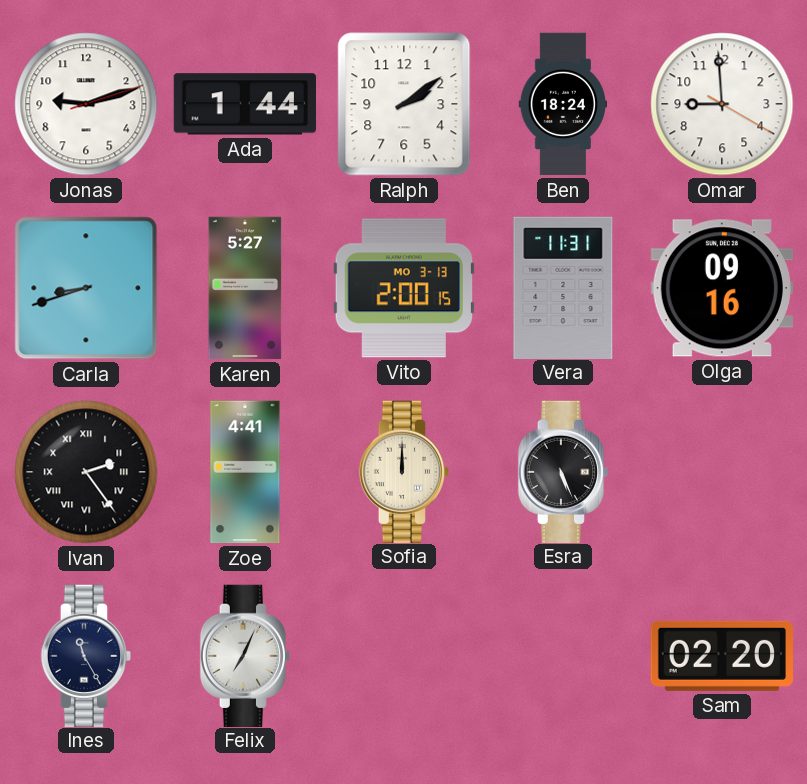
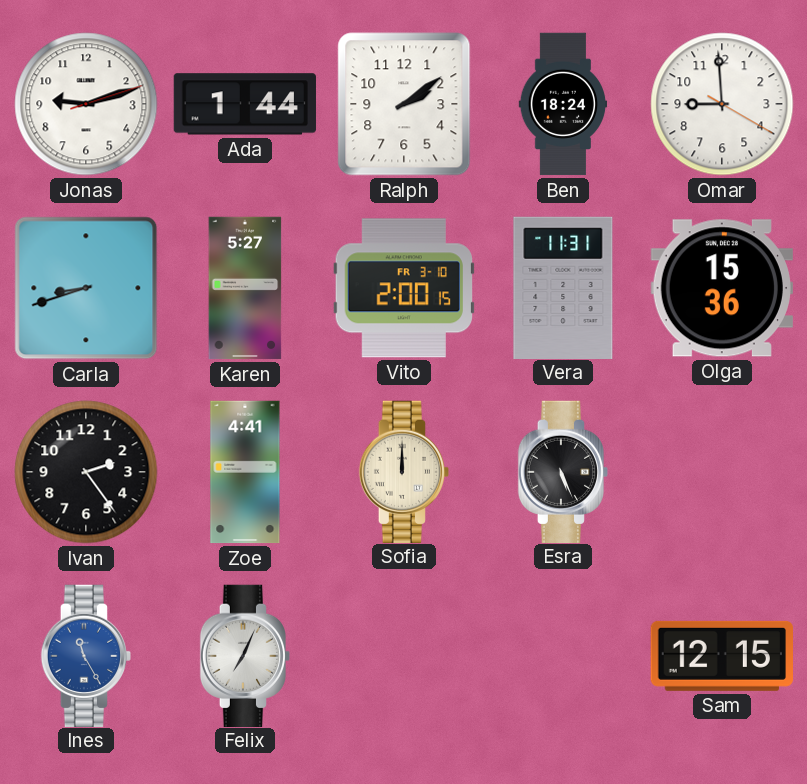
Vito date: MO 3-13 -> FR 3-10 (404, 288)
Olga: 09:16 -> 15:36 (722, 288)
Ivan numerals: Roman -> Arabic (86, 472)
Ines dial: navy -> blue (85, 655)
Sam: 02:20 -> 12:15 (721, 656)
